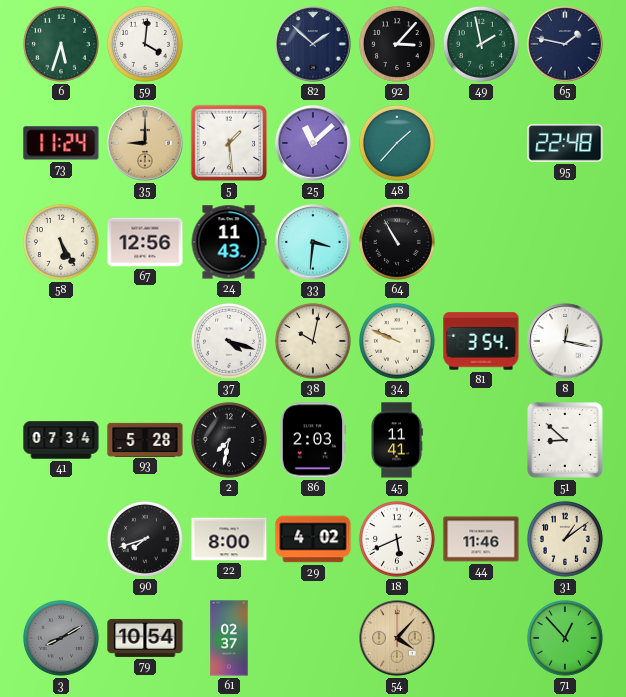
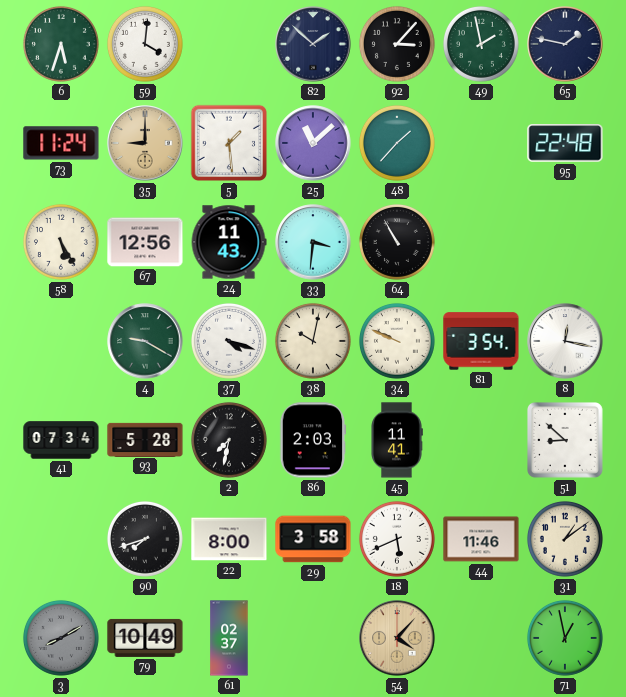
4: none -> 9:20 (145, 341)
29: 4:02 -> 3:58 (313, 539)
79: 10:54 -> 10:49 (145, 638)
71: 12:53 -> 12:58 (565, 638)
